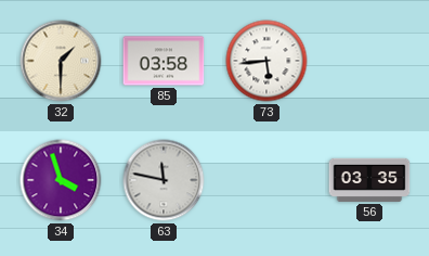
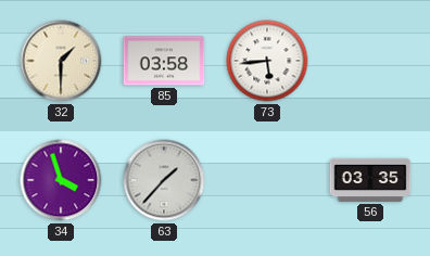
63: 11:47 -> 1:37 (164, 180)
